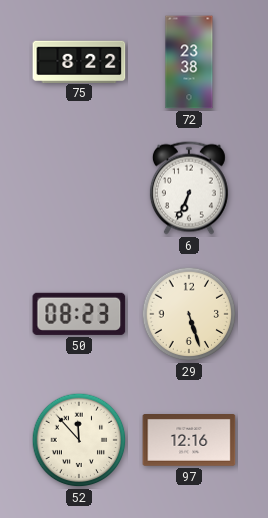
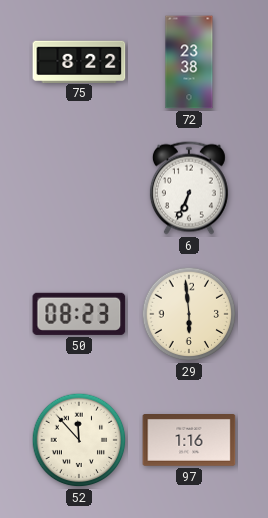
29: 5:27 -> 5:59 (189, 314)
97: 12:16 -> 1:16 (189, 441)
